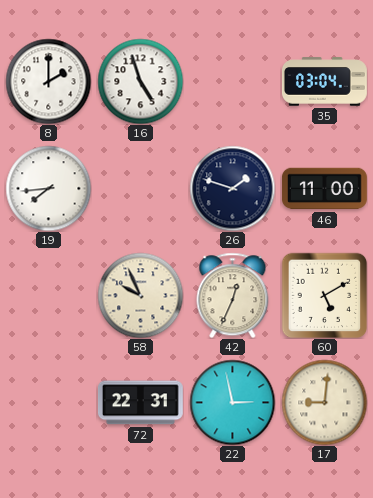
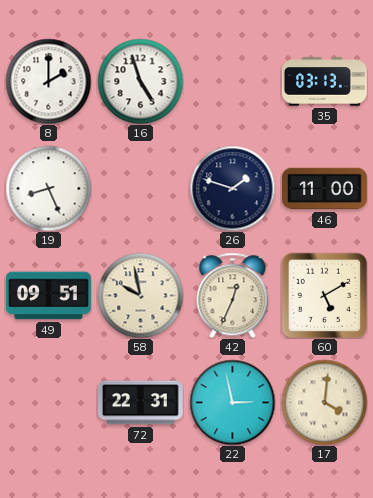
35: 03:04 -> 03:13 (325, 82)
19: 7:44 -> 8:26 (48, 188)
49: none -> 09:51 (49, 296)
58: 9:56 -> 9:58 (140, 295)
17: 9:01 -> 4:01 (324, 402)
